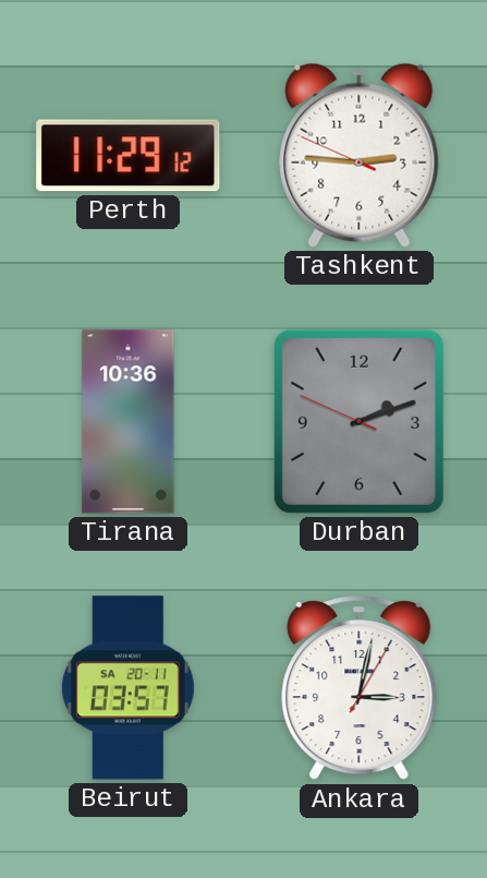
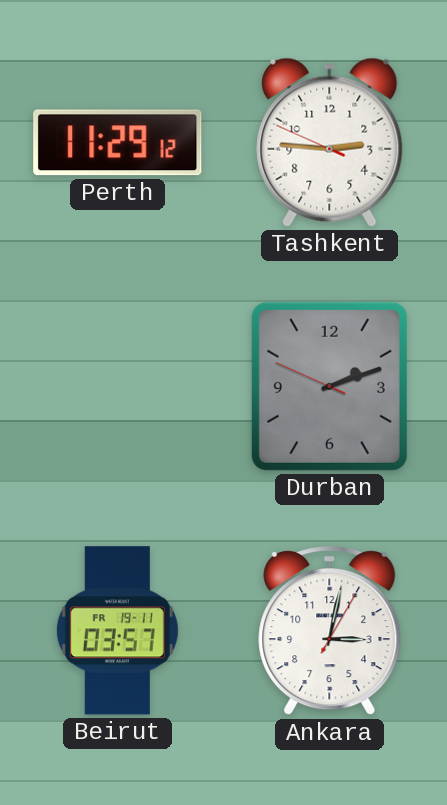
Tirana: 10:36 -> none (129, 422)
Beirut date: SA 20-11 -> FR 19-11 (117, 631)
